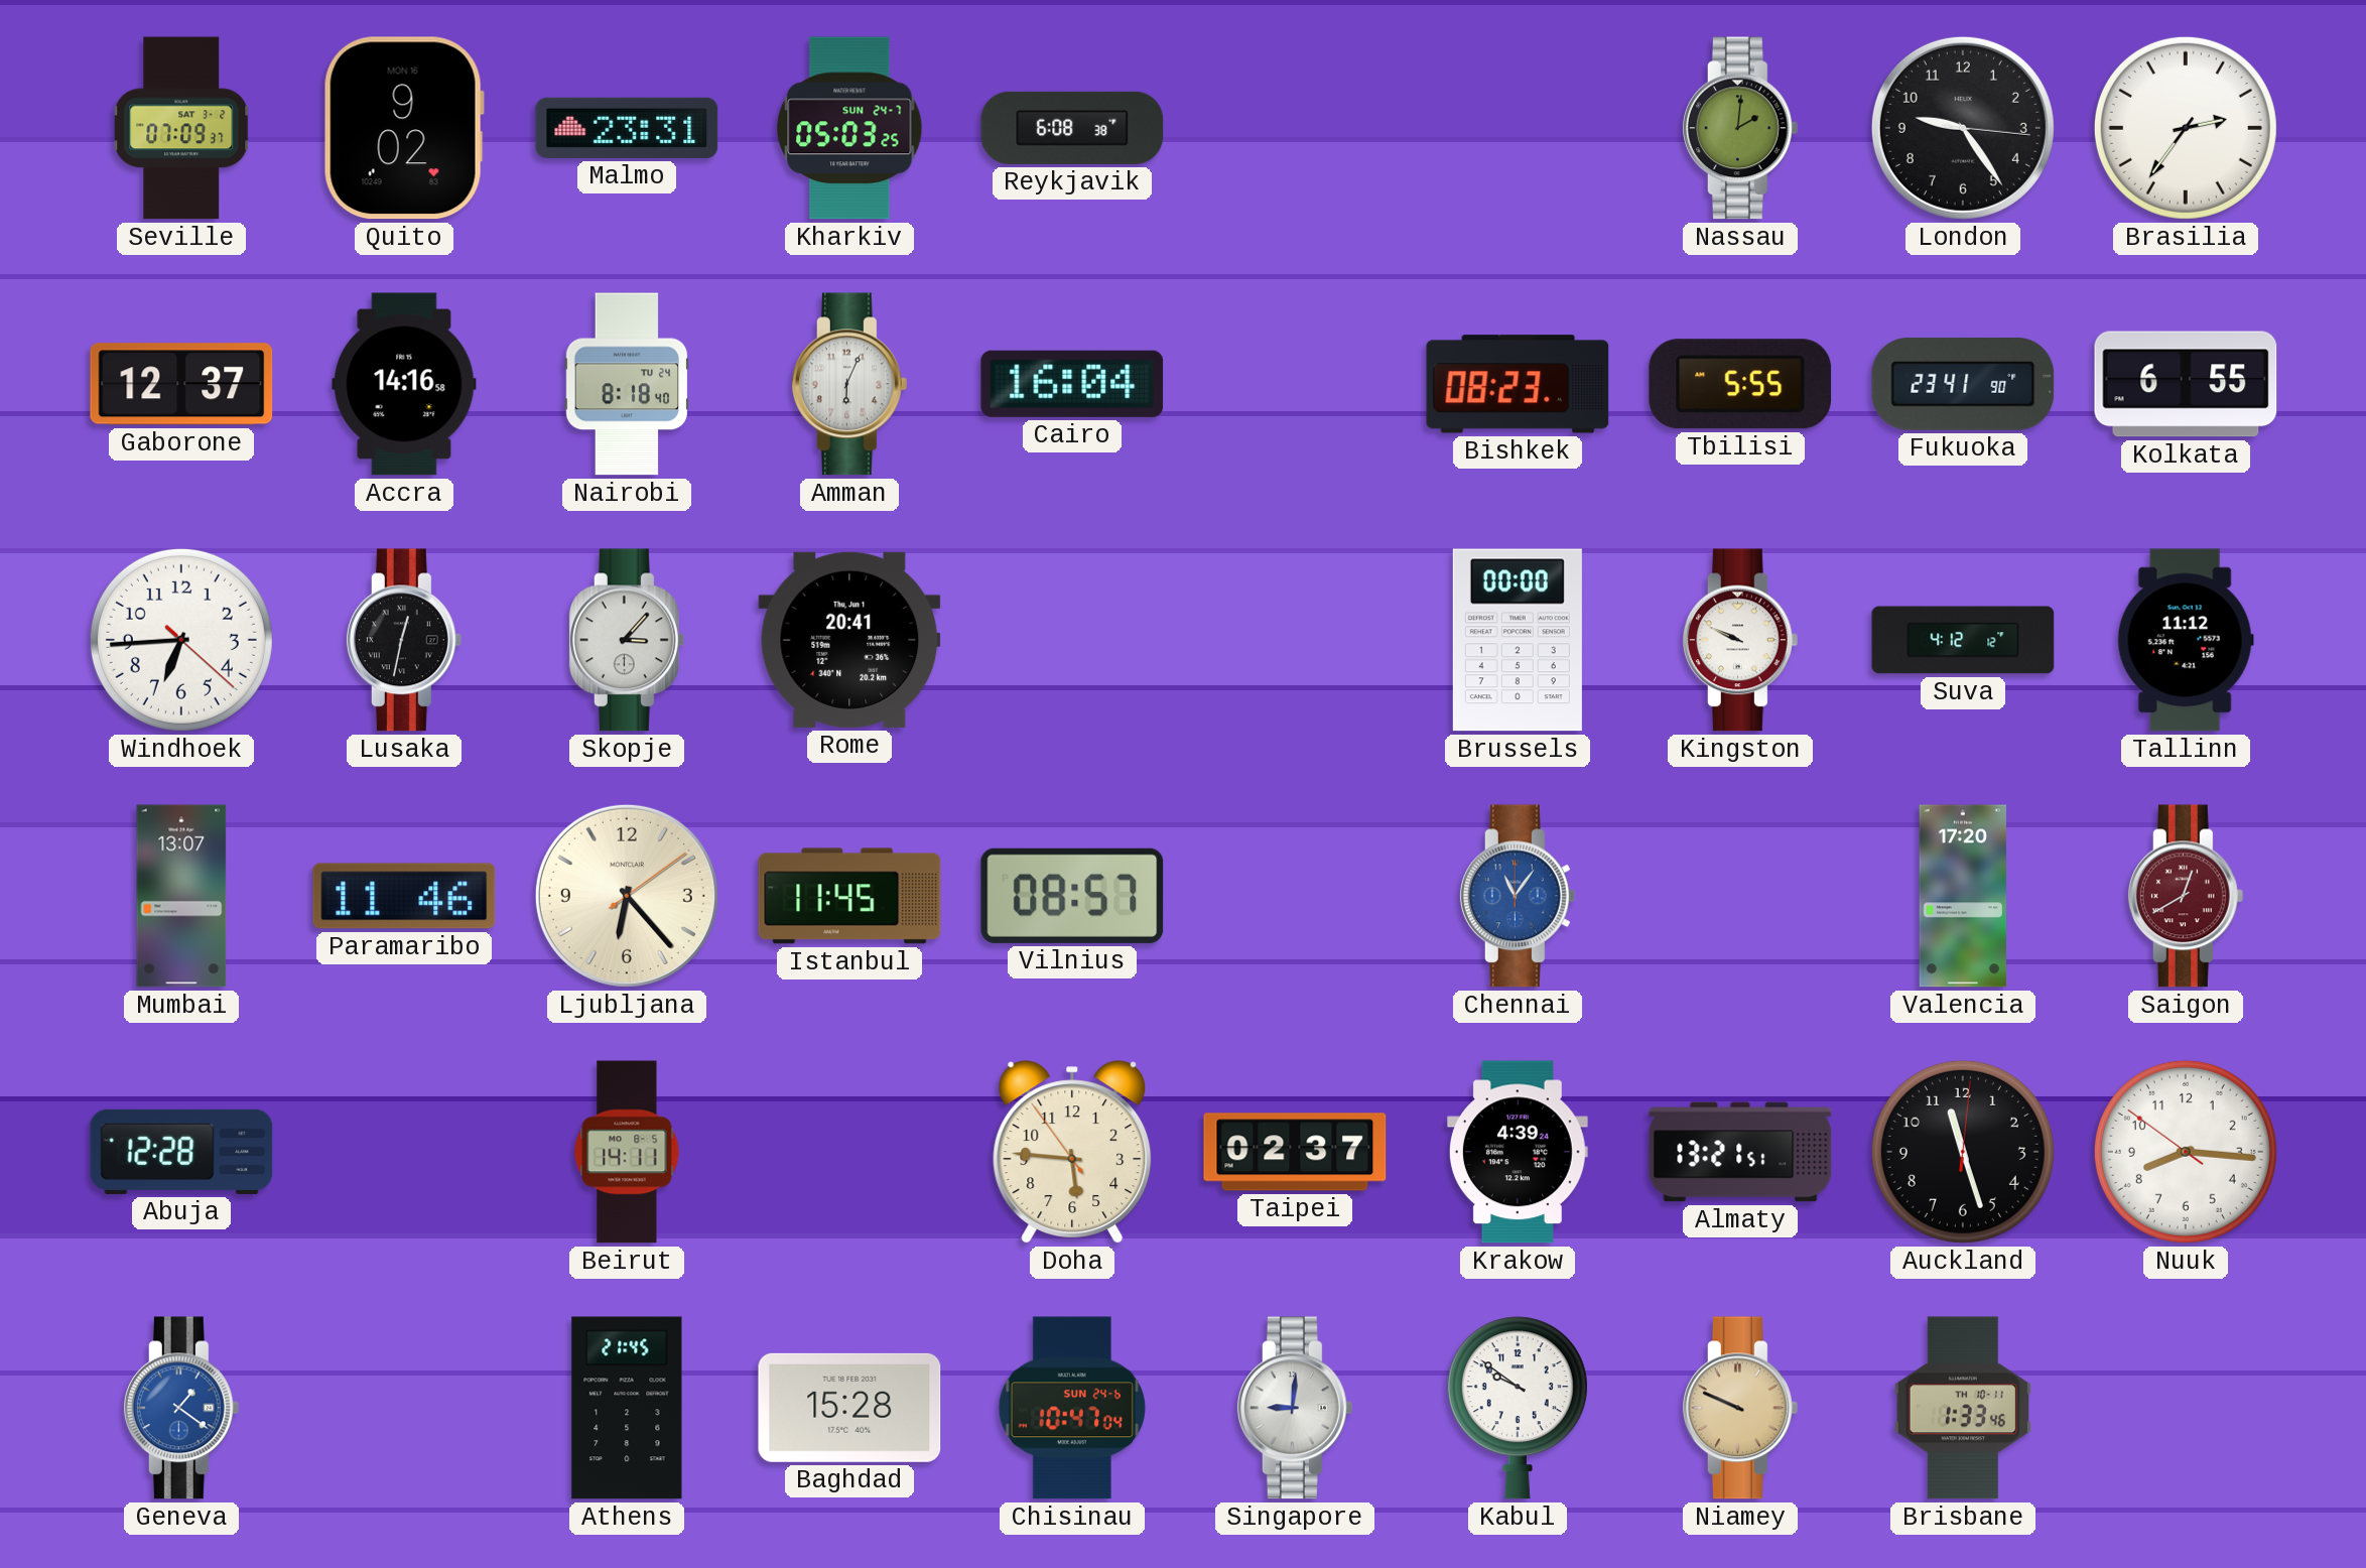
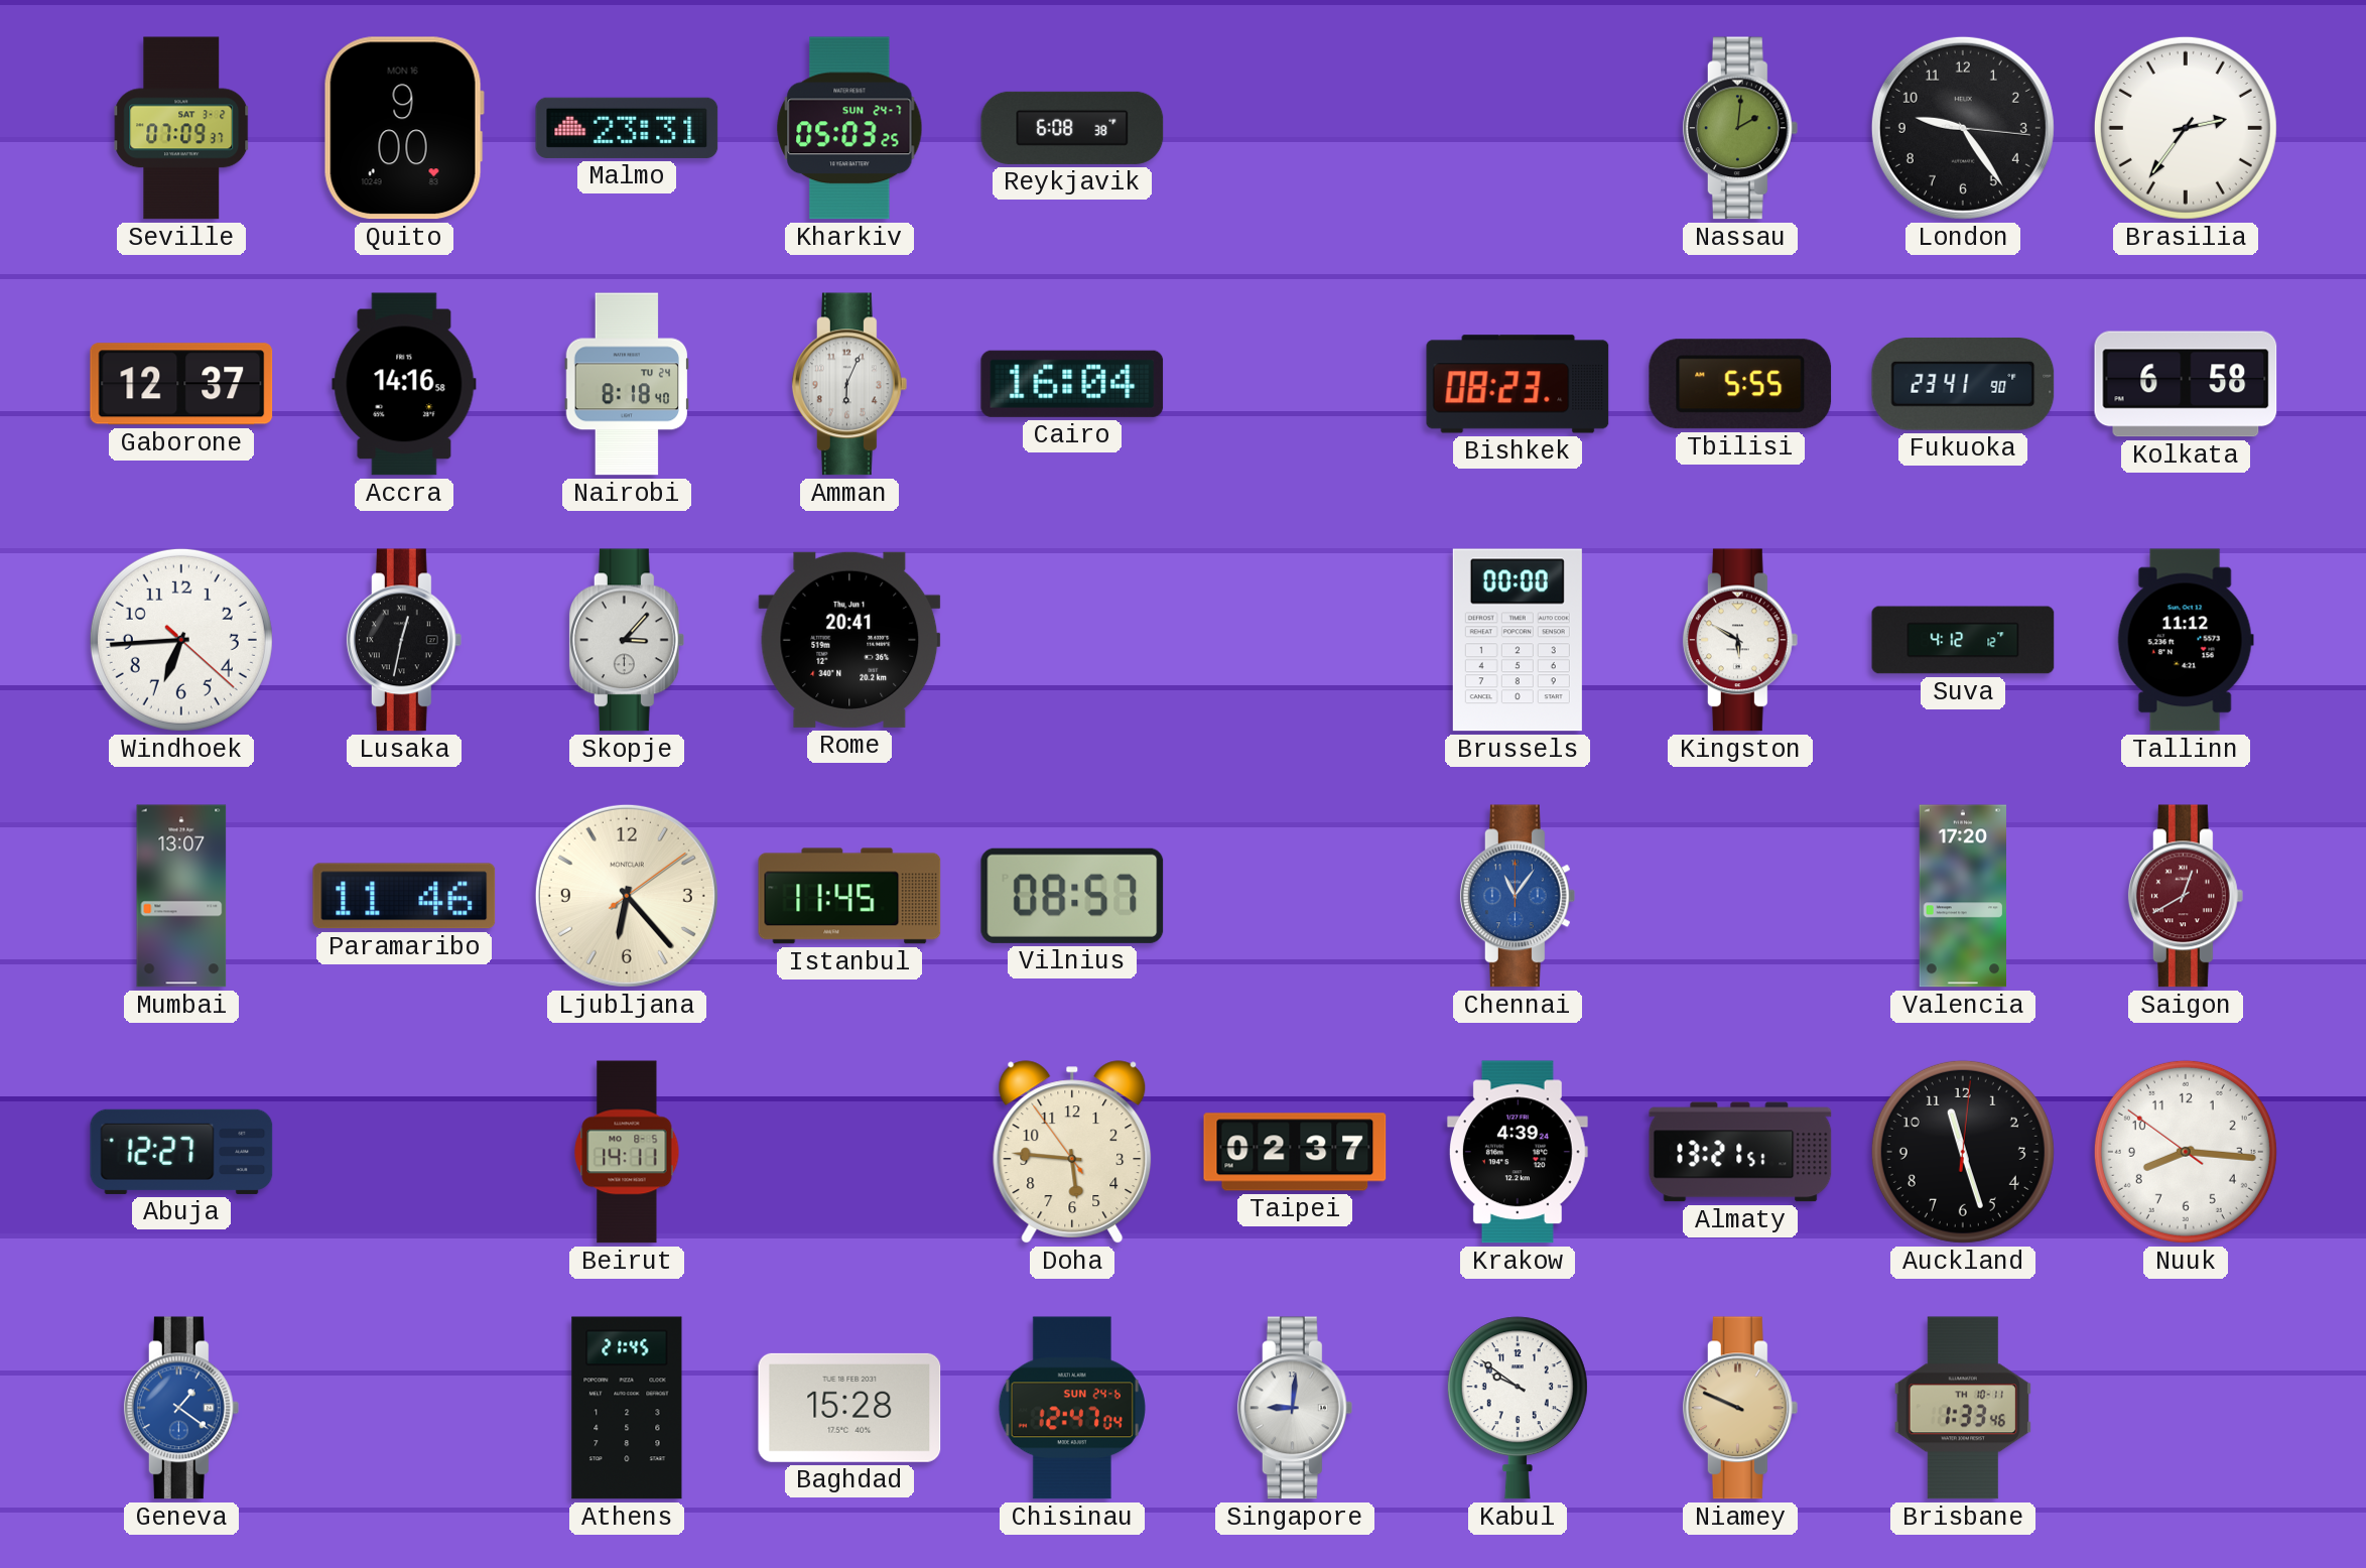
Quito: 9:02 -> 9:00 (404, 128)
Kolkata: 6:55 -> 6:58 (2186, 384)
Kingston: 9:49 -> 5:50 (1740, 640)
Abuja: 12:28 -> 12:27 (181, 1152)
Chisinau: 10:47 -> 12:47 (1072, 1408)
